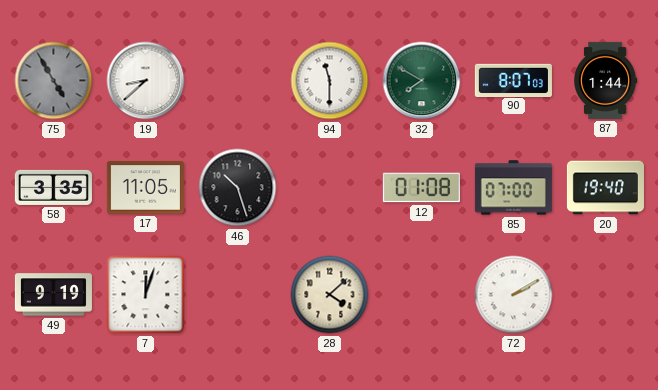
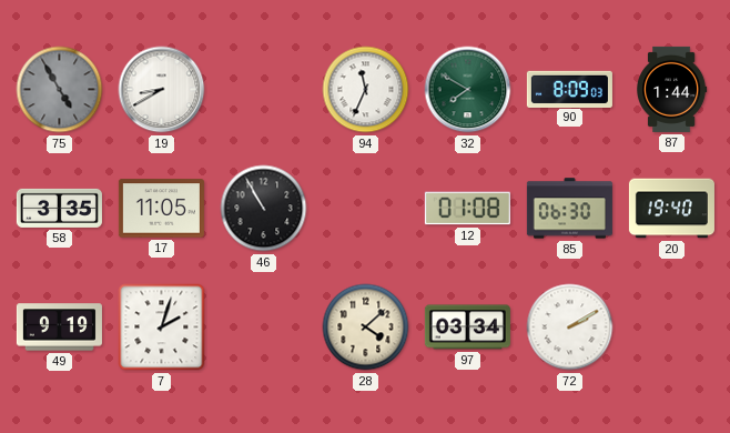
19: 8:38 -> 8:40 (162, 90)
94: 11:30 -> 11:34 (366, 90)
90: 8:07 -> 8:09 (569, 89)
46: 10:27 -> 10:55 (264, 209)
85: 07:00 -> 06:30 (569, 209)
7: 12:03 -> 2:03 (162, 328)
97: none -> 03:34 (467, 328)
